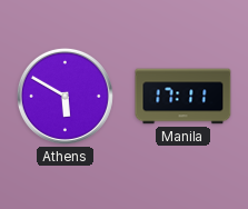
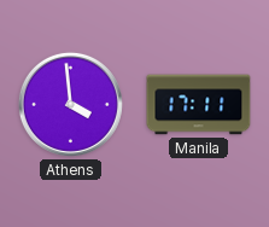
Athens: 5:50 -> 3:59 (70, 104)
